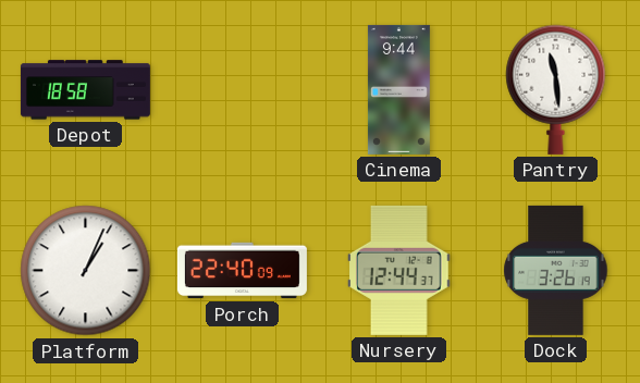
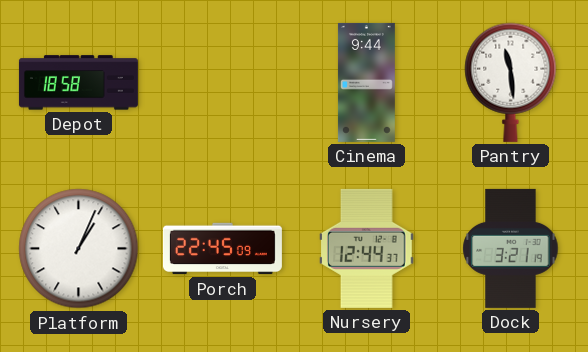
Porch: 22:40 -> 22:45 (222, 249)
Dock: 3:26 -> 3:21 (511, 248)
